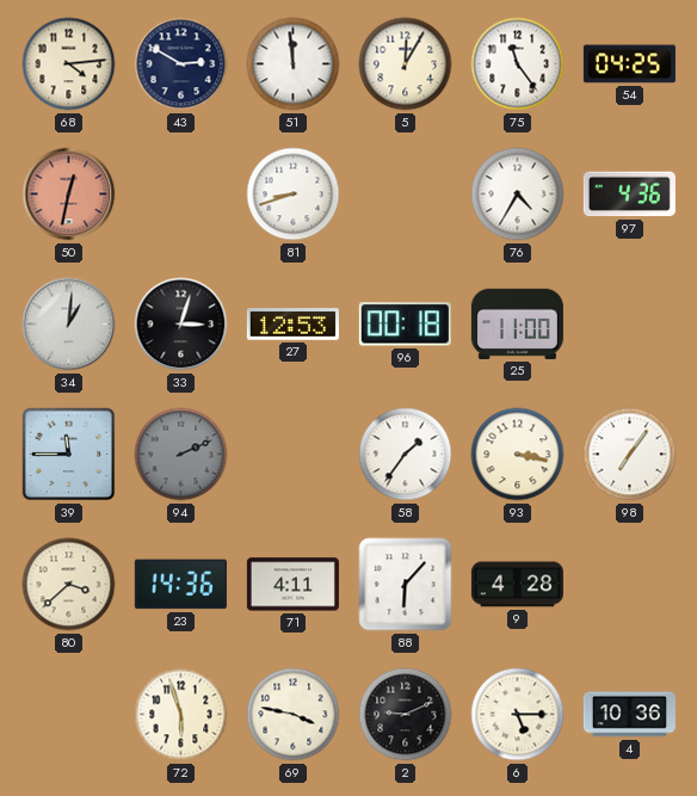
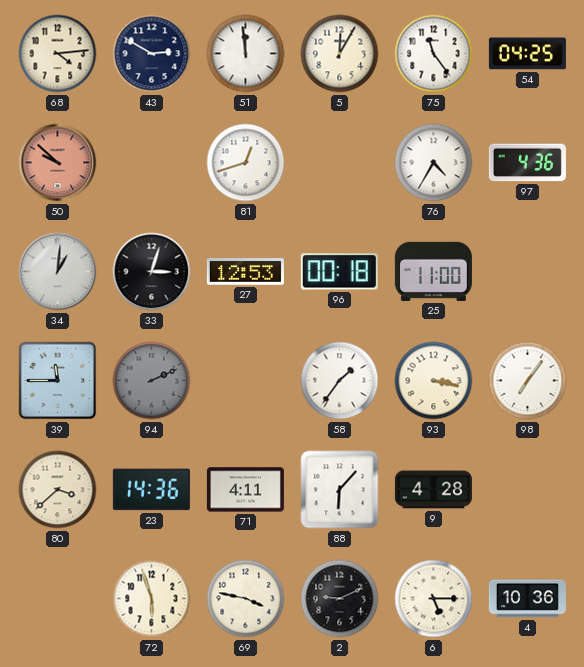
50: 12:32 -> 9:52 (58, 163)
81: 8:42 -> 12:42 (246, 163)
